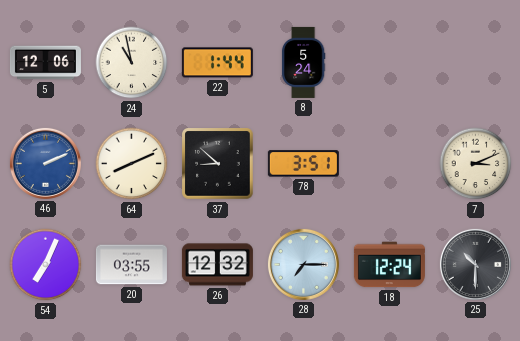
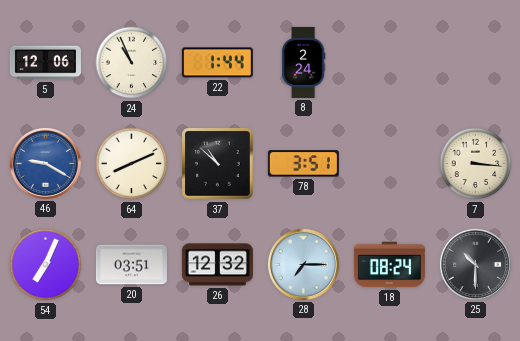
24: 10:58 -> 10:56 (132, 63)
8: 5:24 -> 2:24 (303, 62)
46: 2:11 -> 9:20 (45, 163)
37: 8:52 -> 10:52 (218, 164)
7: 3:11 -> 3:16 (476, 164)
20: 03:55 -> 03:51 (131, 265)
18: 12:24 -> 08:24 (389, 265)
